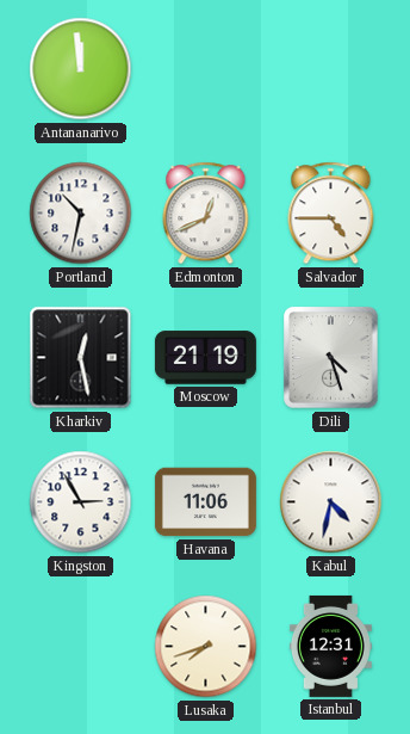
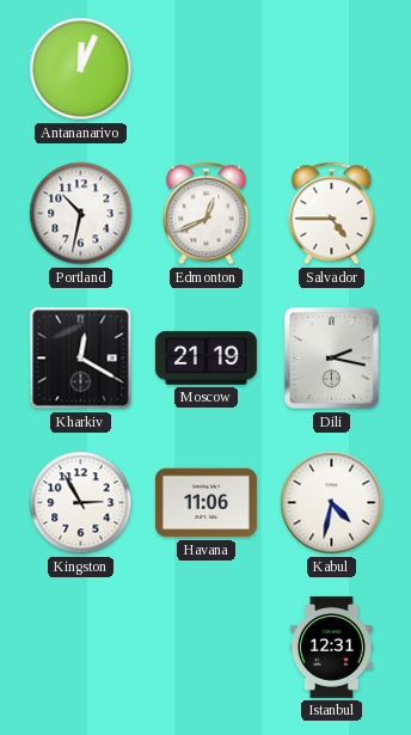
Antananarivo: 11:59 -> 12:04 (81, 69)
Kharkiv: 12:28 -> 12:20 (81, 359)
Dili: 4:27 -> 2:17 (332, 359)
Lusaka: 7:42 -> none (206, 647)
